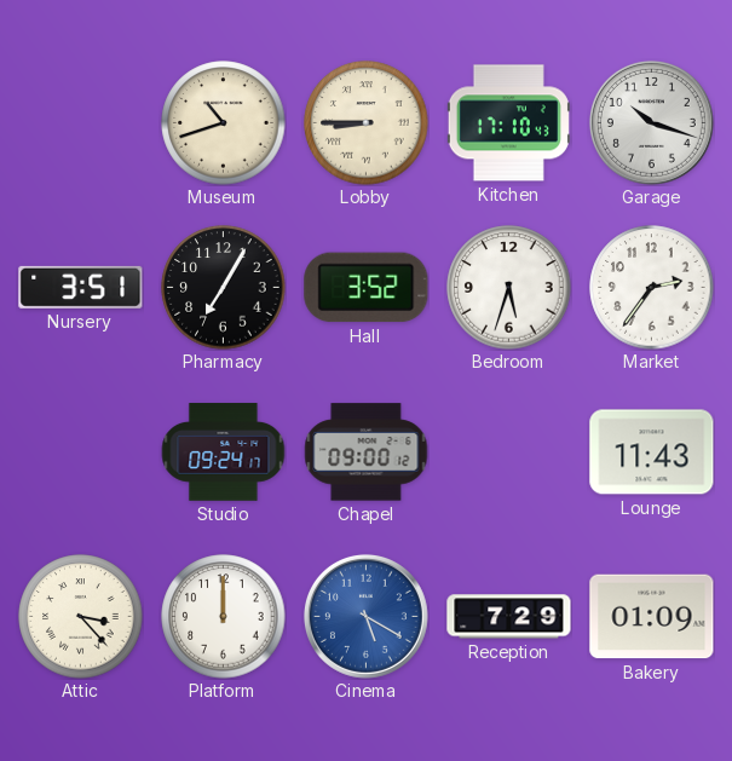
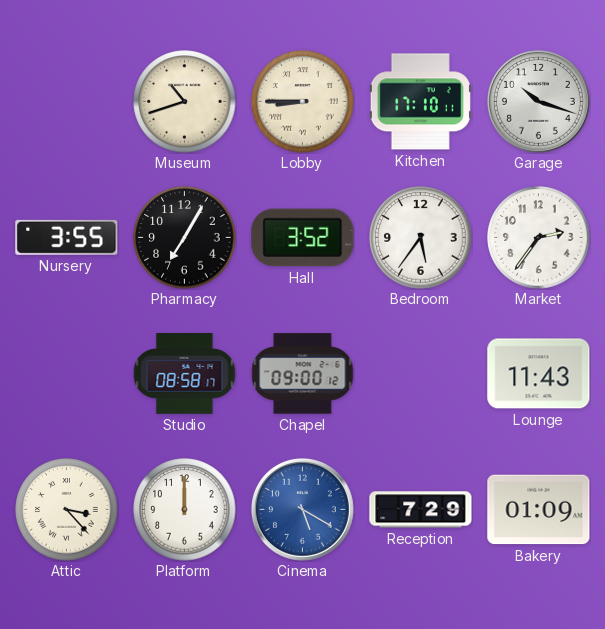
Kitchen: 17:10:43 -> 17:10:11 (420, 102)
Nursery: 3:51 -> 3:55 (67, 237)
Bedroom: 5:33 -> 5:36 (421, 238)
Studio: 09:24 -> 08:58 (184, 374)
